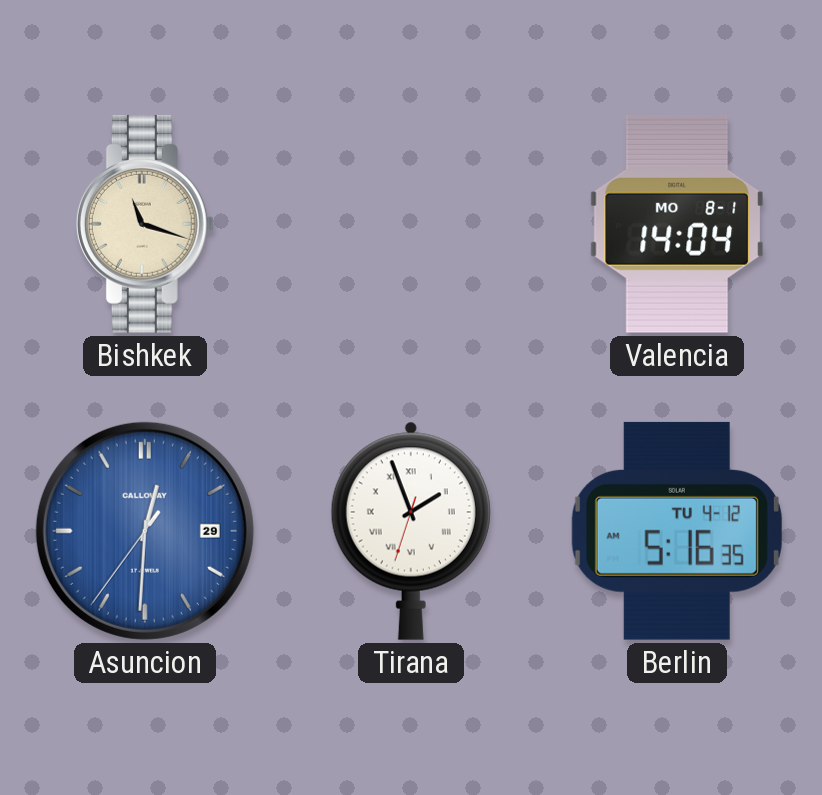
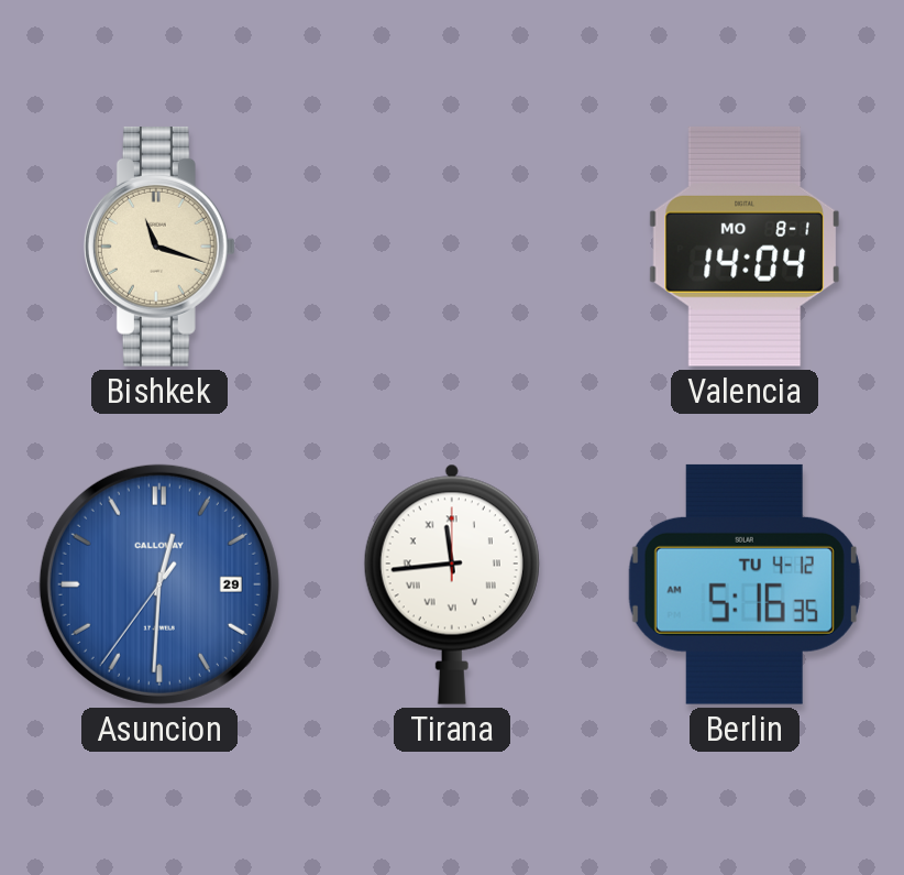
Tirana: 1:56 -> 11:44 (452, 584)
